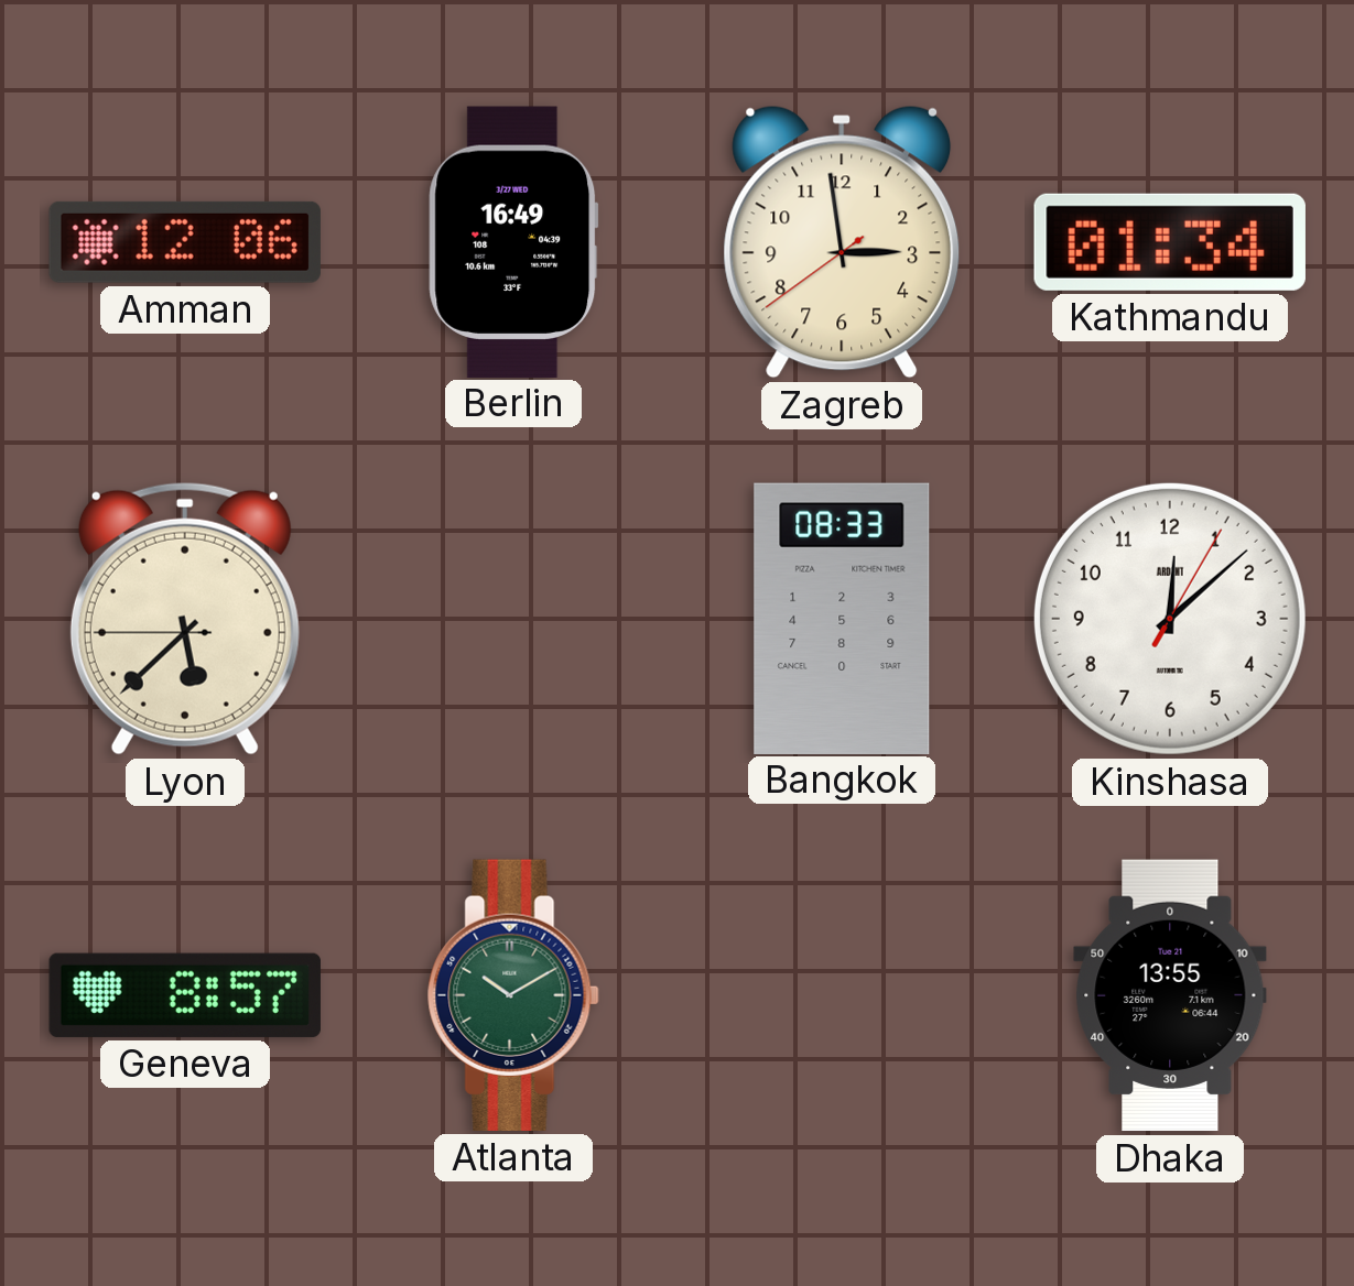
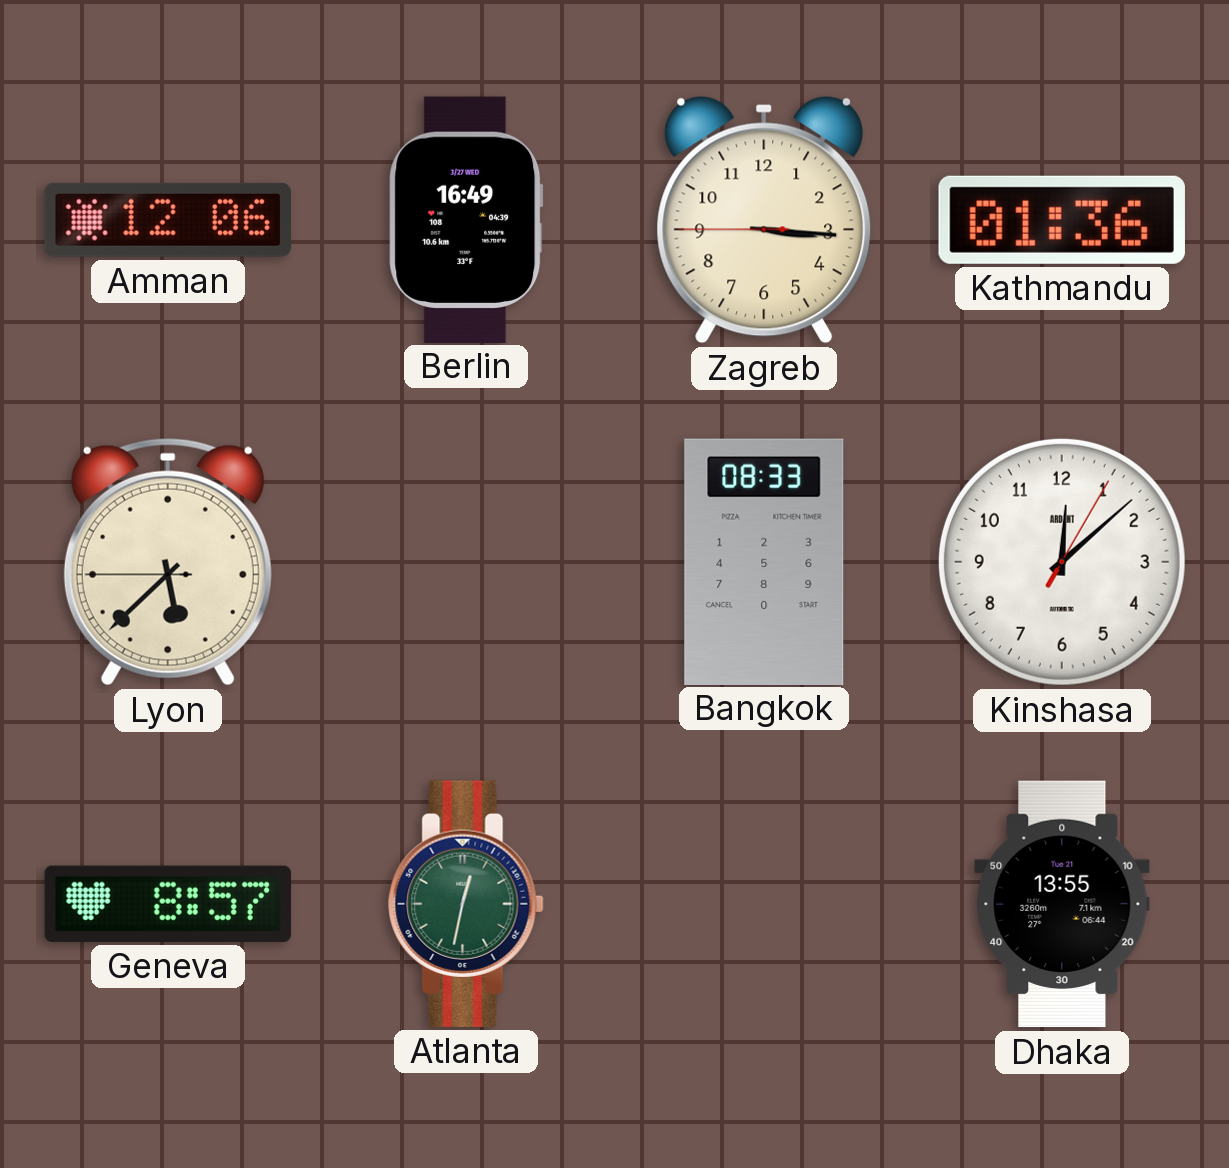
Zagreb: 2:58 -> 3:15 (764, 220)
Kathmandu: 01:34 -> 01:36 (1062, 220)
Atlanta: 10:10 -> 12:32 (466, 904)
